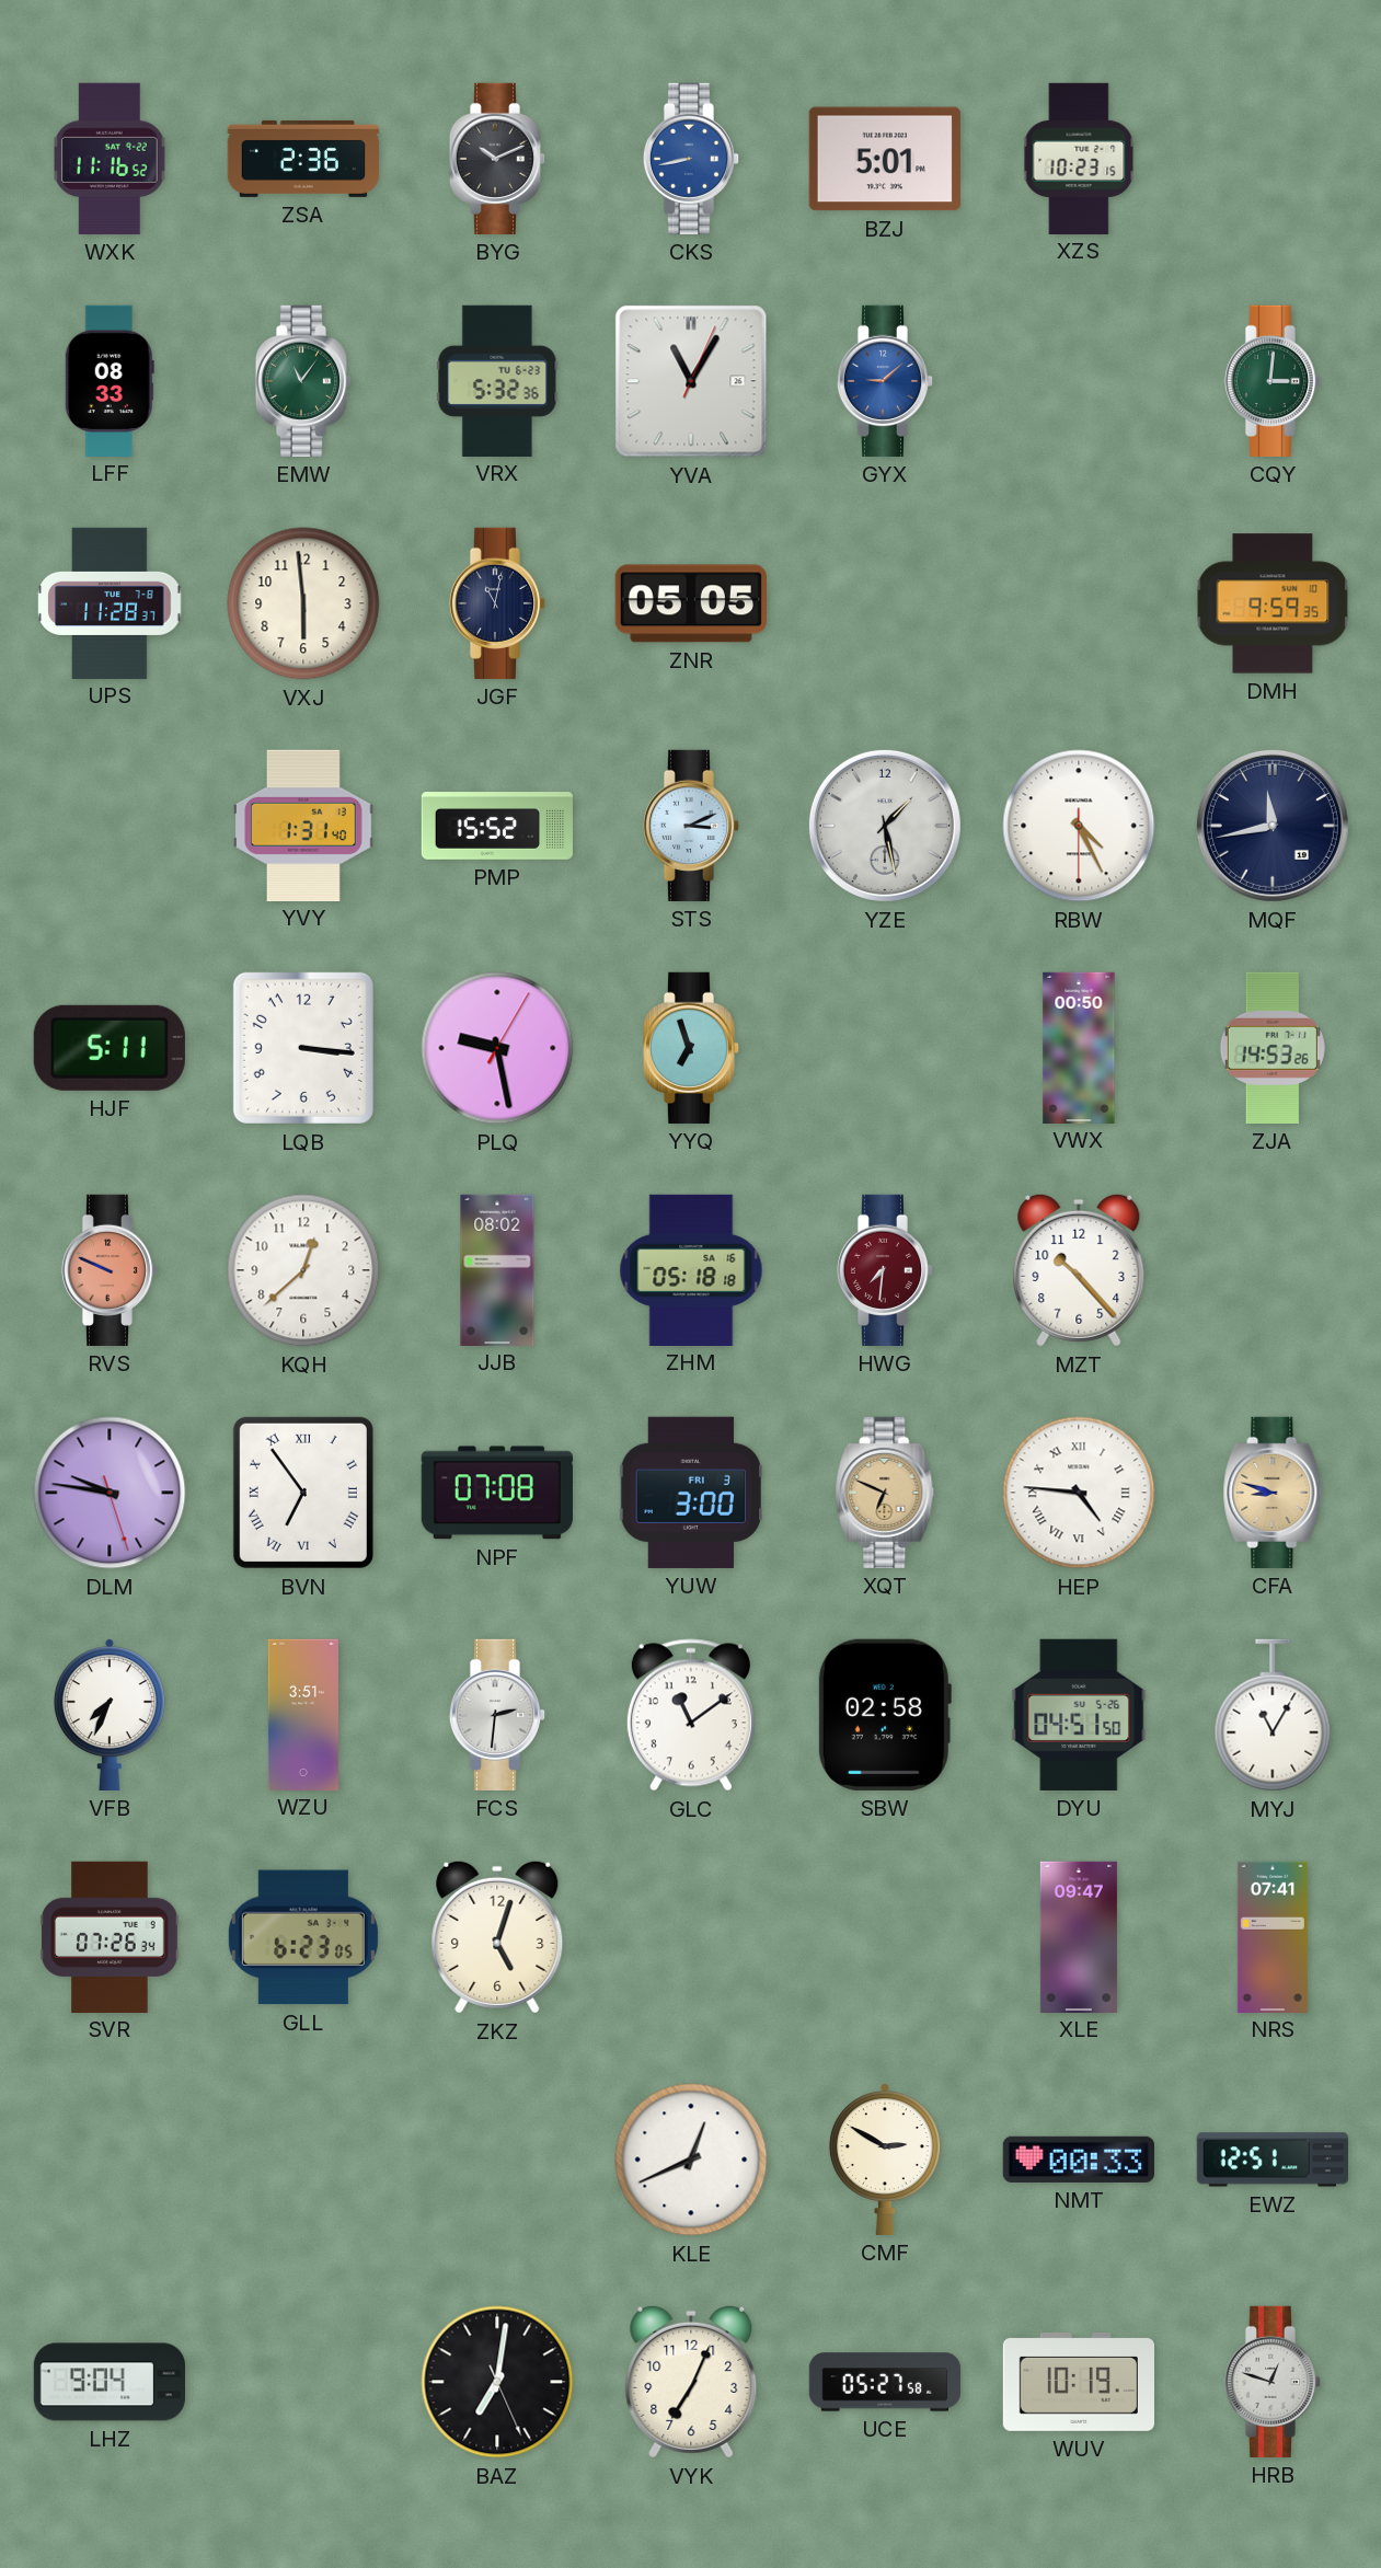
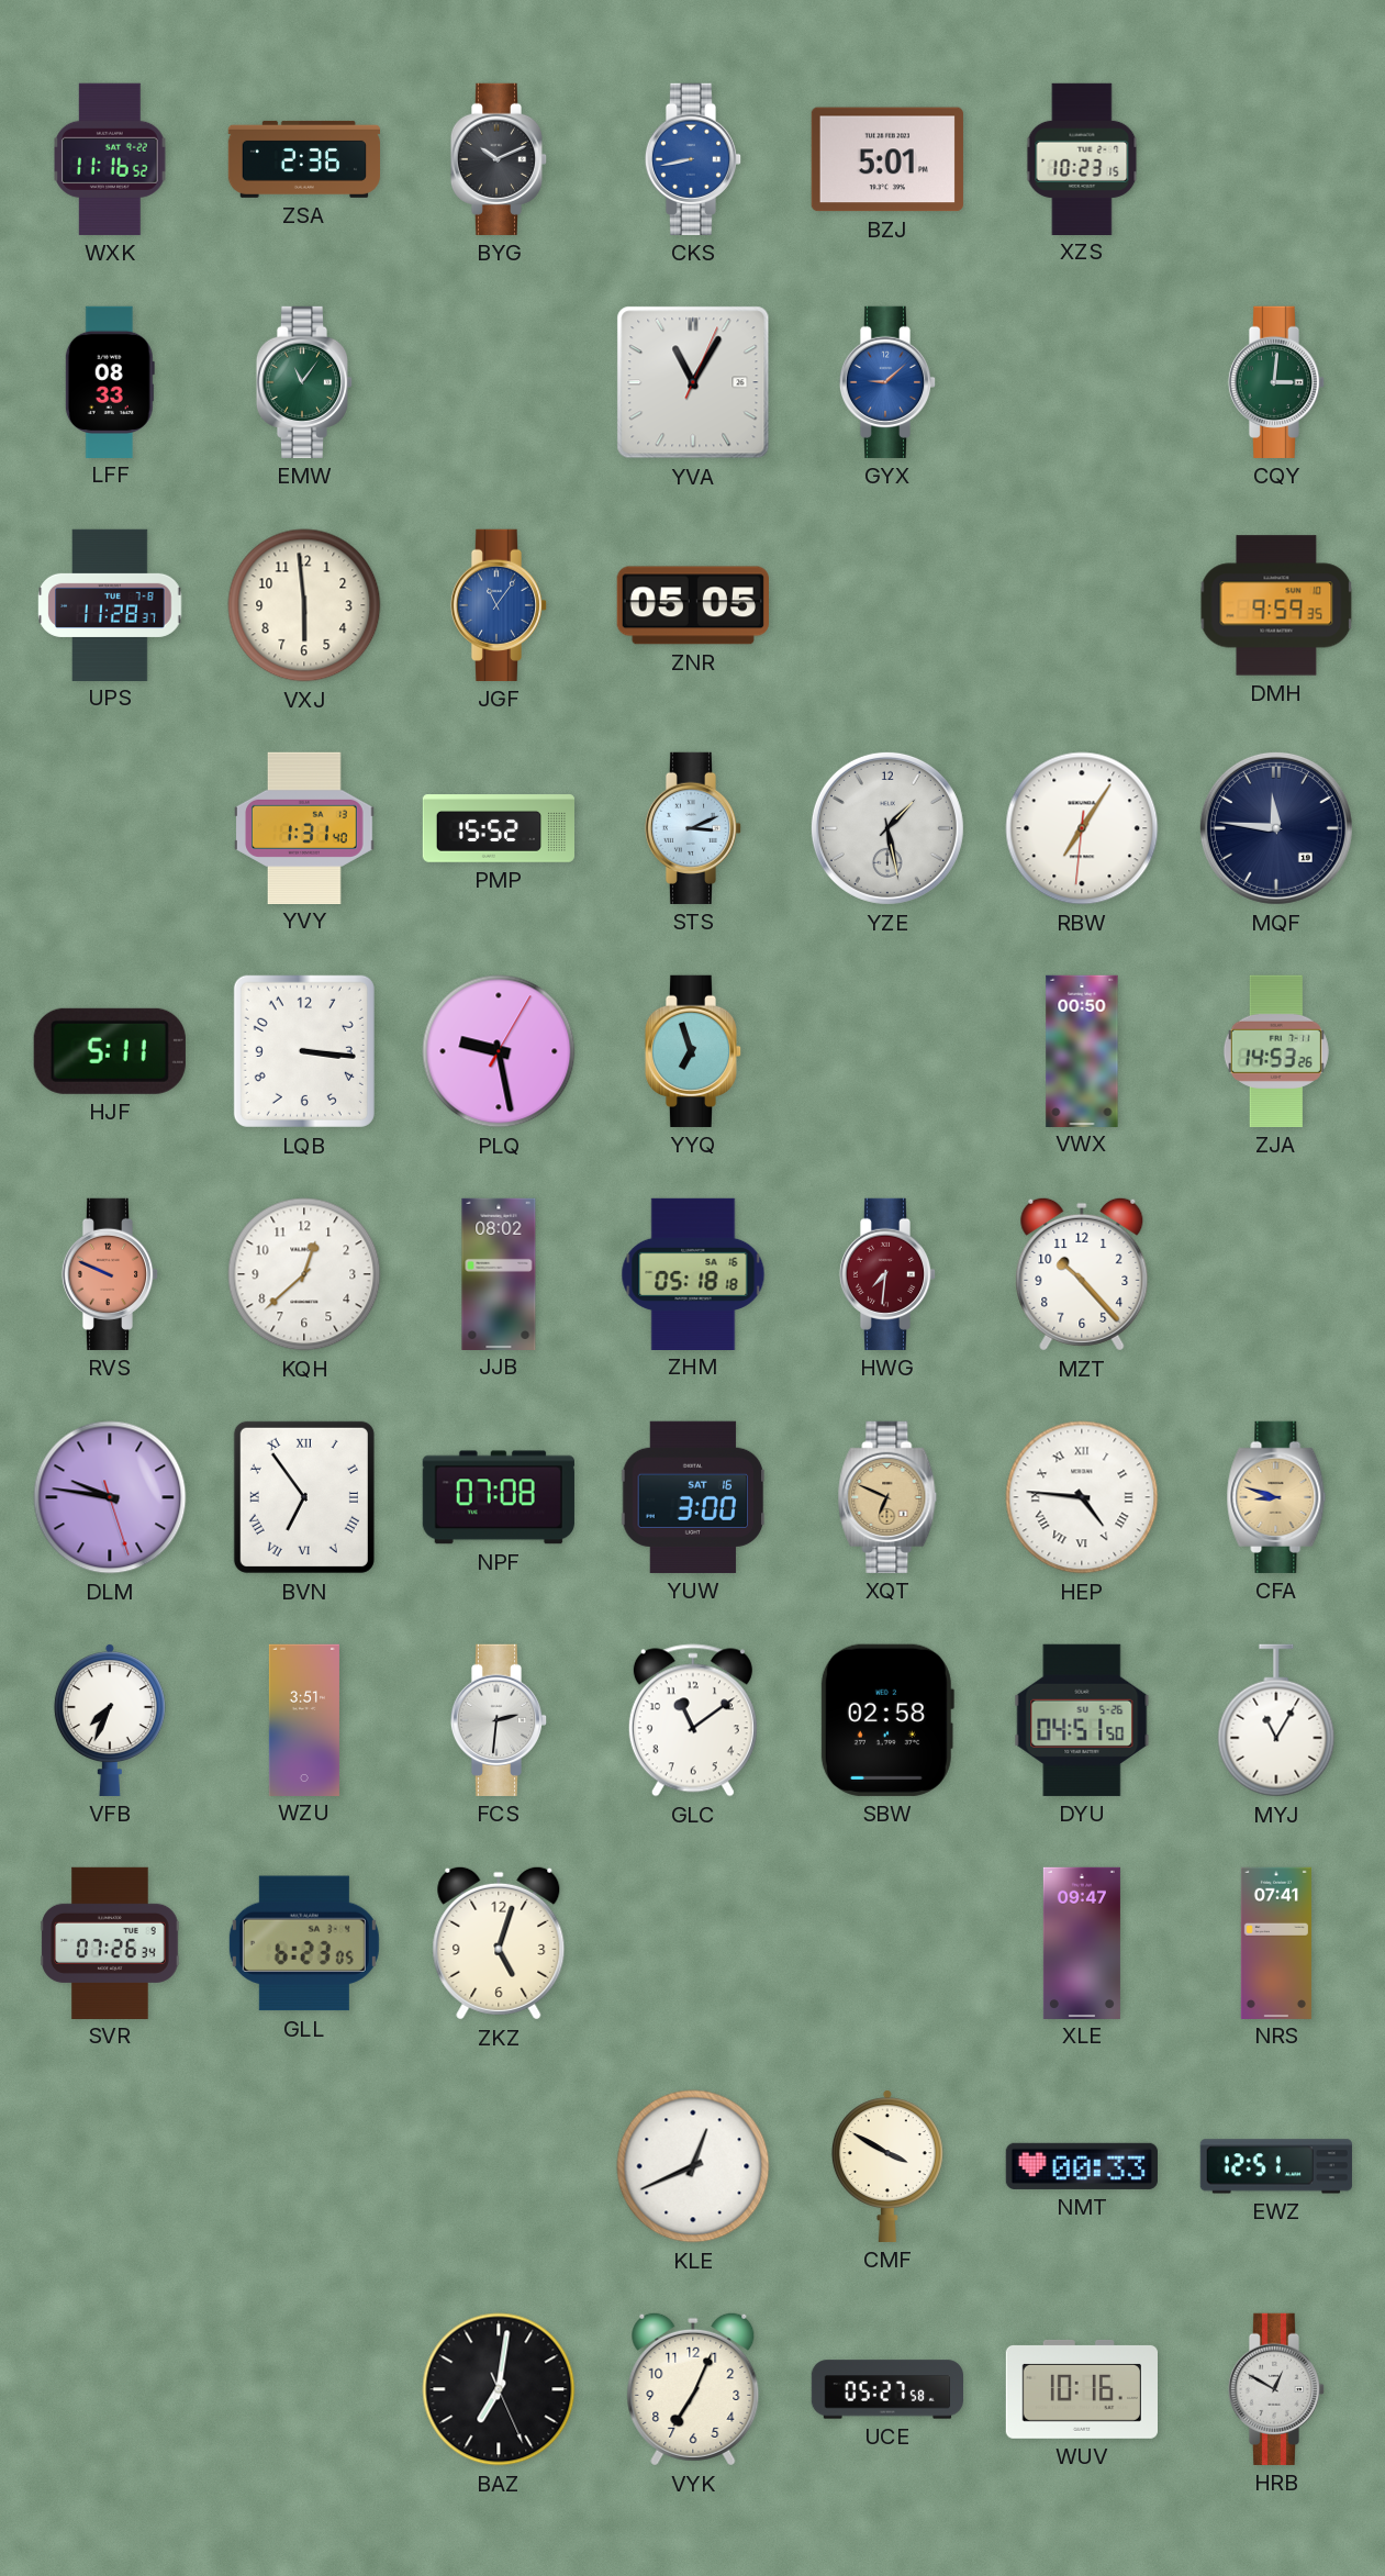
VRX: 5:32 -> none (497, 380)
JGF: 11:02 -> 11:06 (499, 605)
JGF dial: navy -> blue (499, 605)
RBW: 4:25 -> 7:05 (1082, 828)
MQF: 11:43 -> 11:46 (1276, 828)
YUW date: FRI 3 -> SAT 16 (693, 1497)
CMF: 2:50 -> 3:50 (887, 2166)
LHZ: 9:04 -> none (108, 2382)
WUV: 10:19 -> 10:16 (1081, 2389)
HRB: 12:48 -> 12:50 (1276, 2389)
